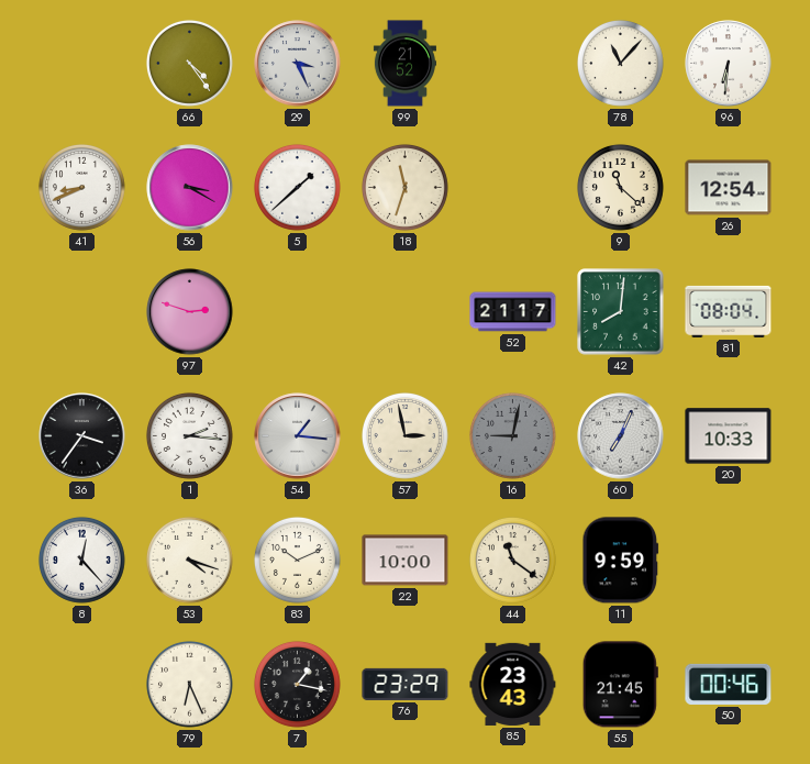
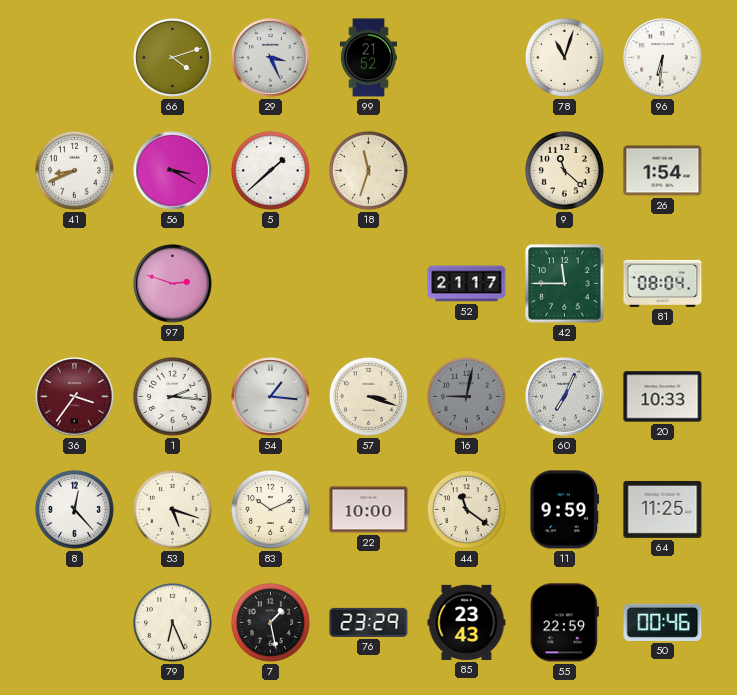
66: 4:24 -> 4:12 (172, 57)
78: 11:07 -> 11:03 (564, 57)
26: 12:54 -> 1:54 (663, 171)
42: 8:01 -> 11:45 (565, 284)
36 dial: black -> burgundy (75, 397)
57: 2:58 -> 3:18 (368, 396)
53: 4:18 -> 5:18 (172, 509)
64: none -> 11:25 (663, 509)
7: 1:17 -> 1:28 (270, 622)
55: 21:45 -> 22:59 (564, 623)
